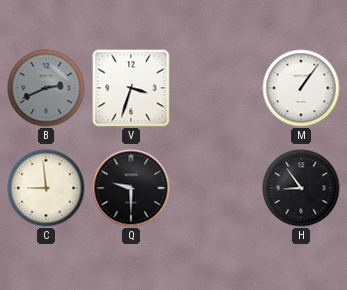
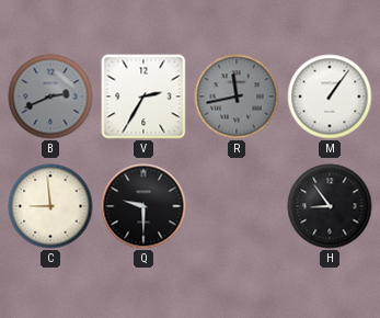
V: 3:33 -> 2:35 (143, 96)
R: none -> 11:43 (237, 96)
